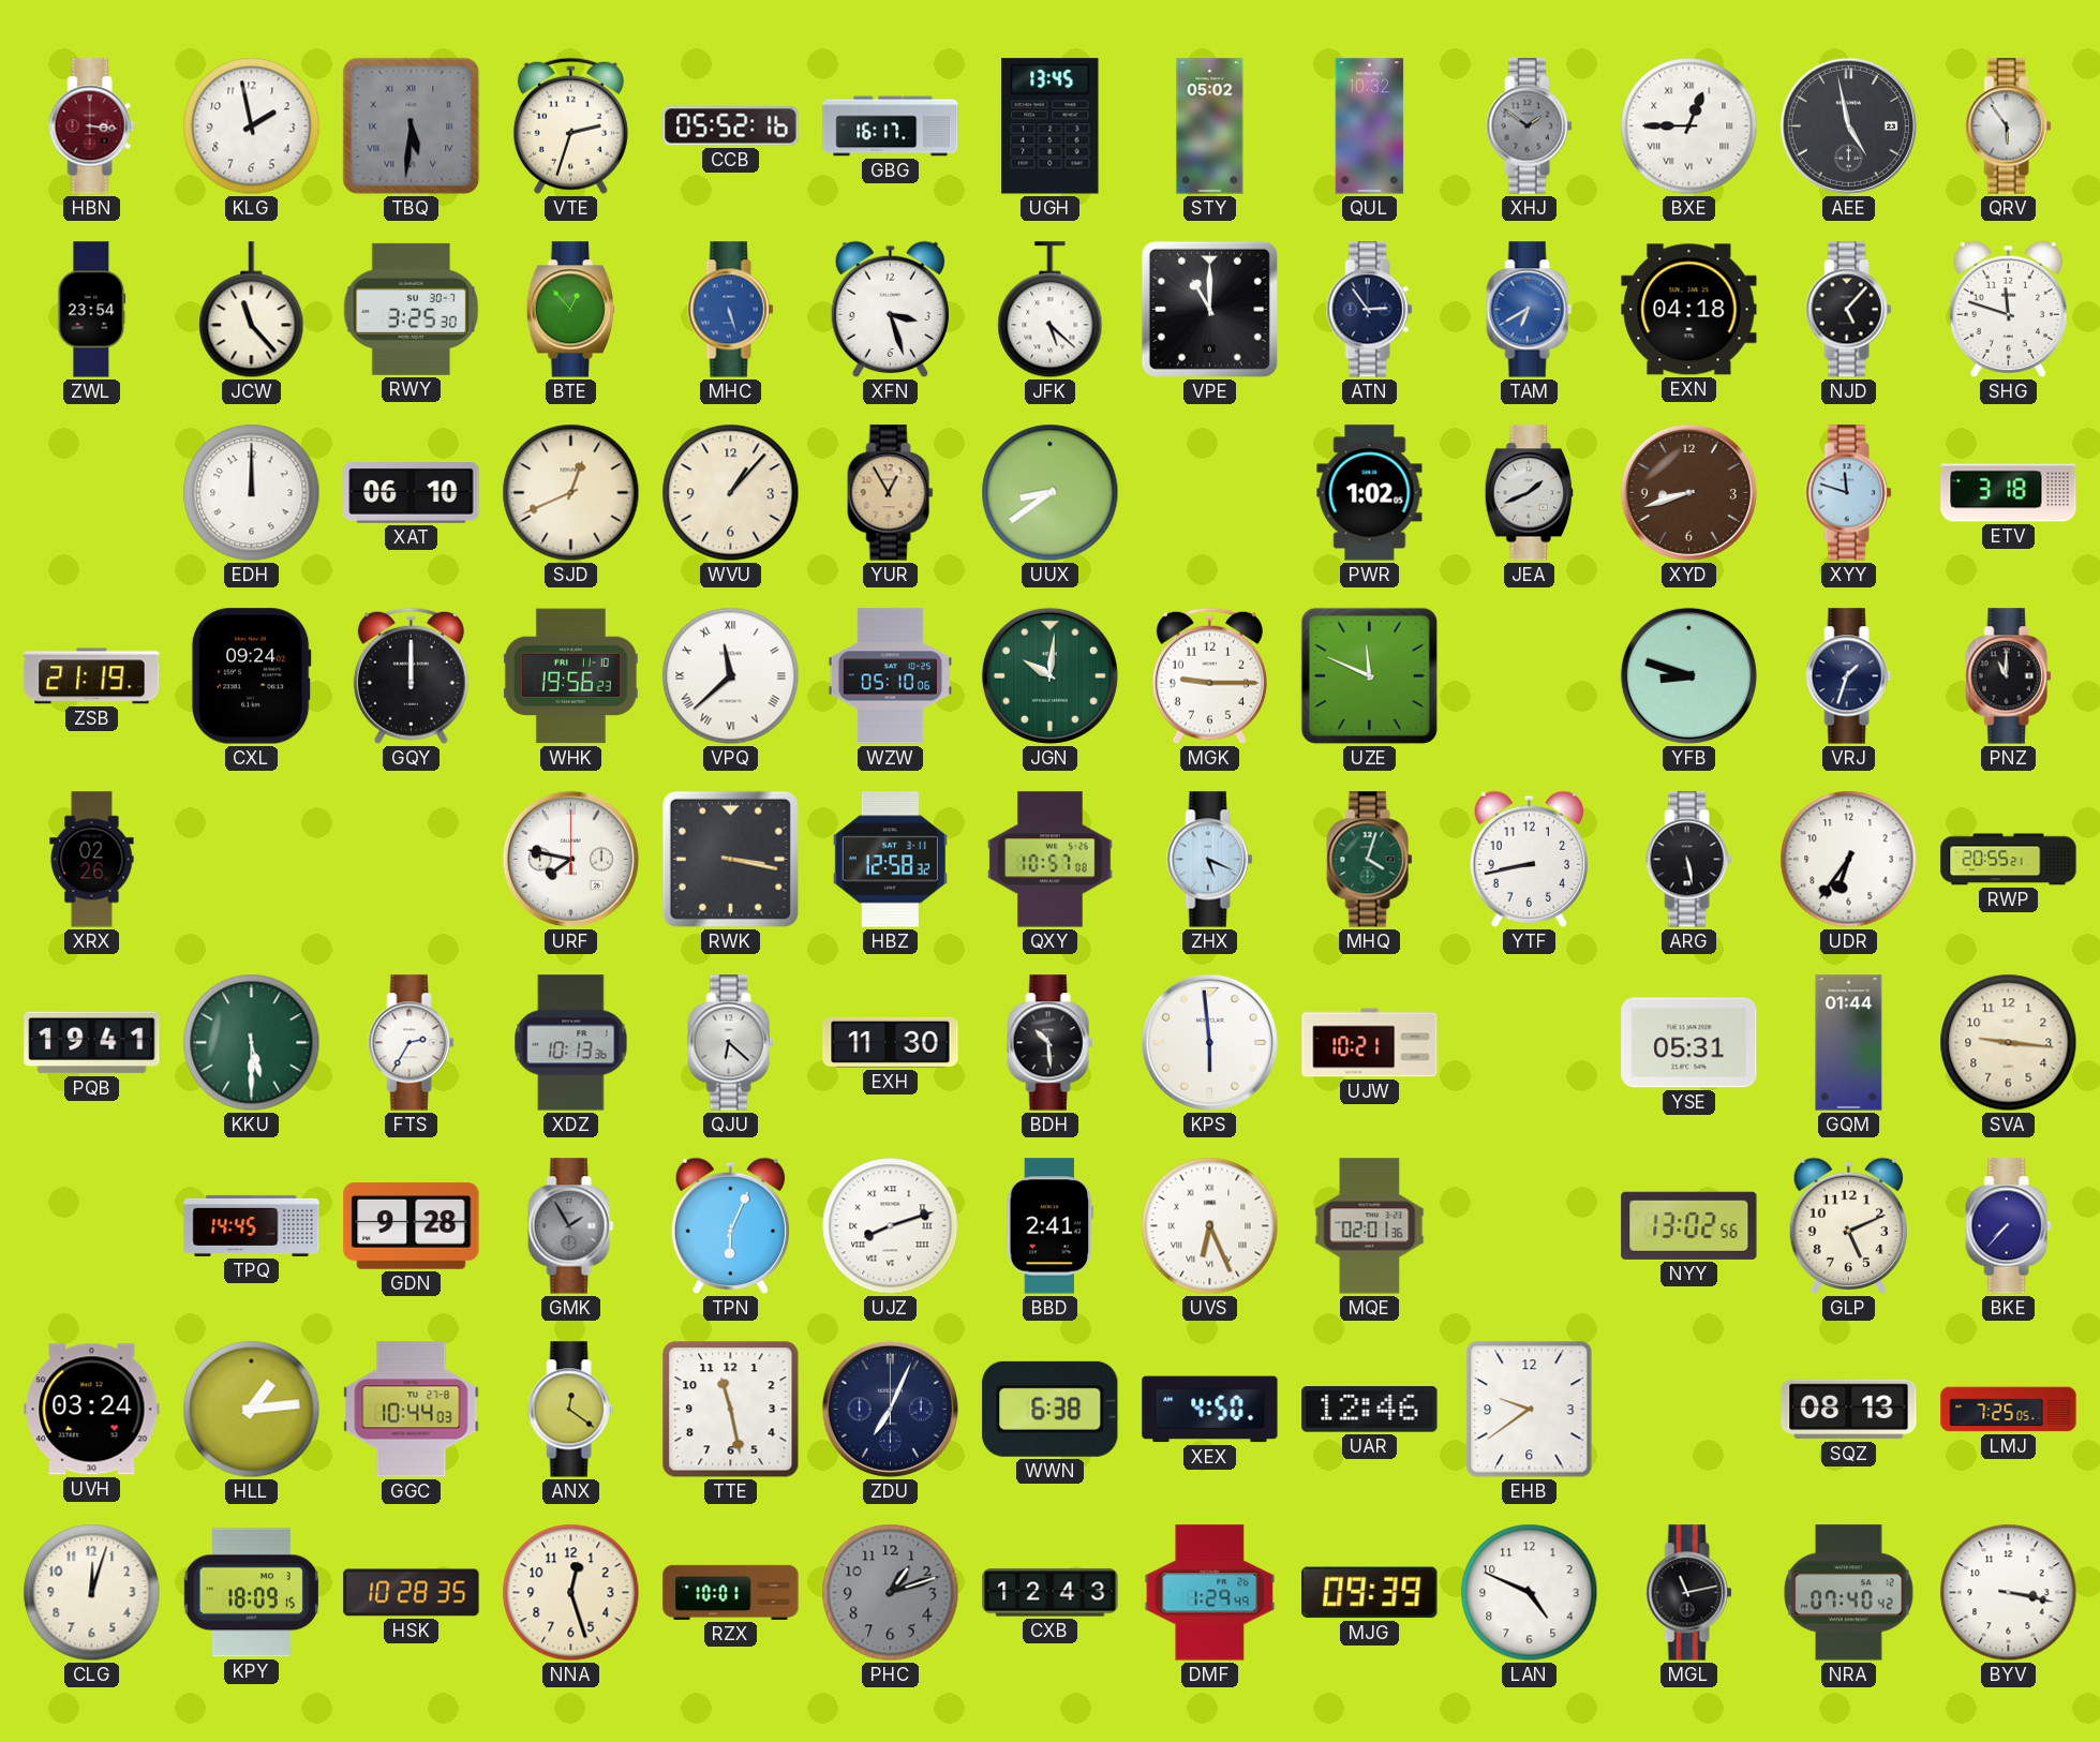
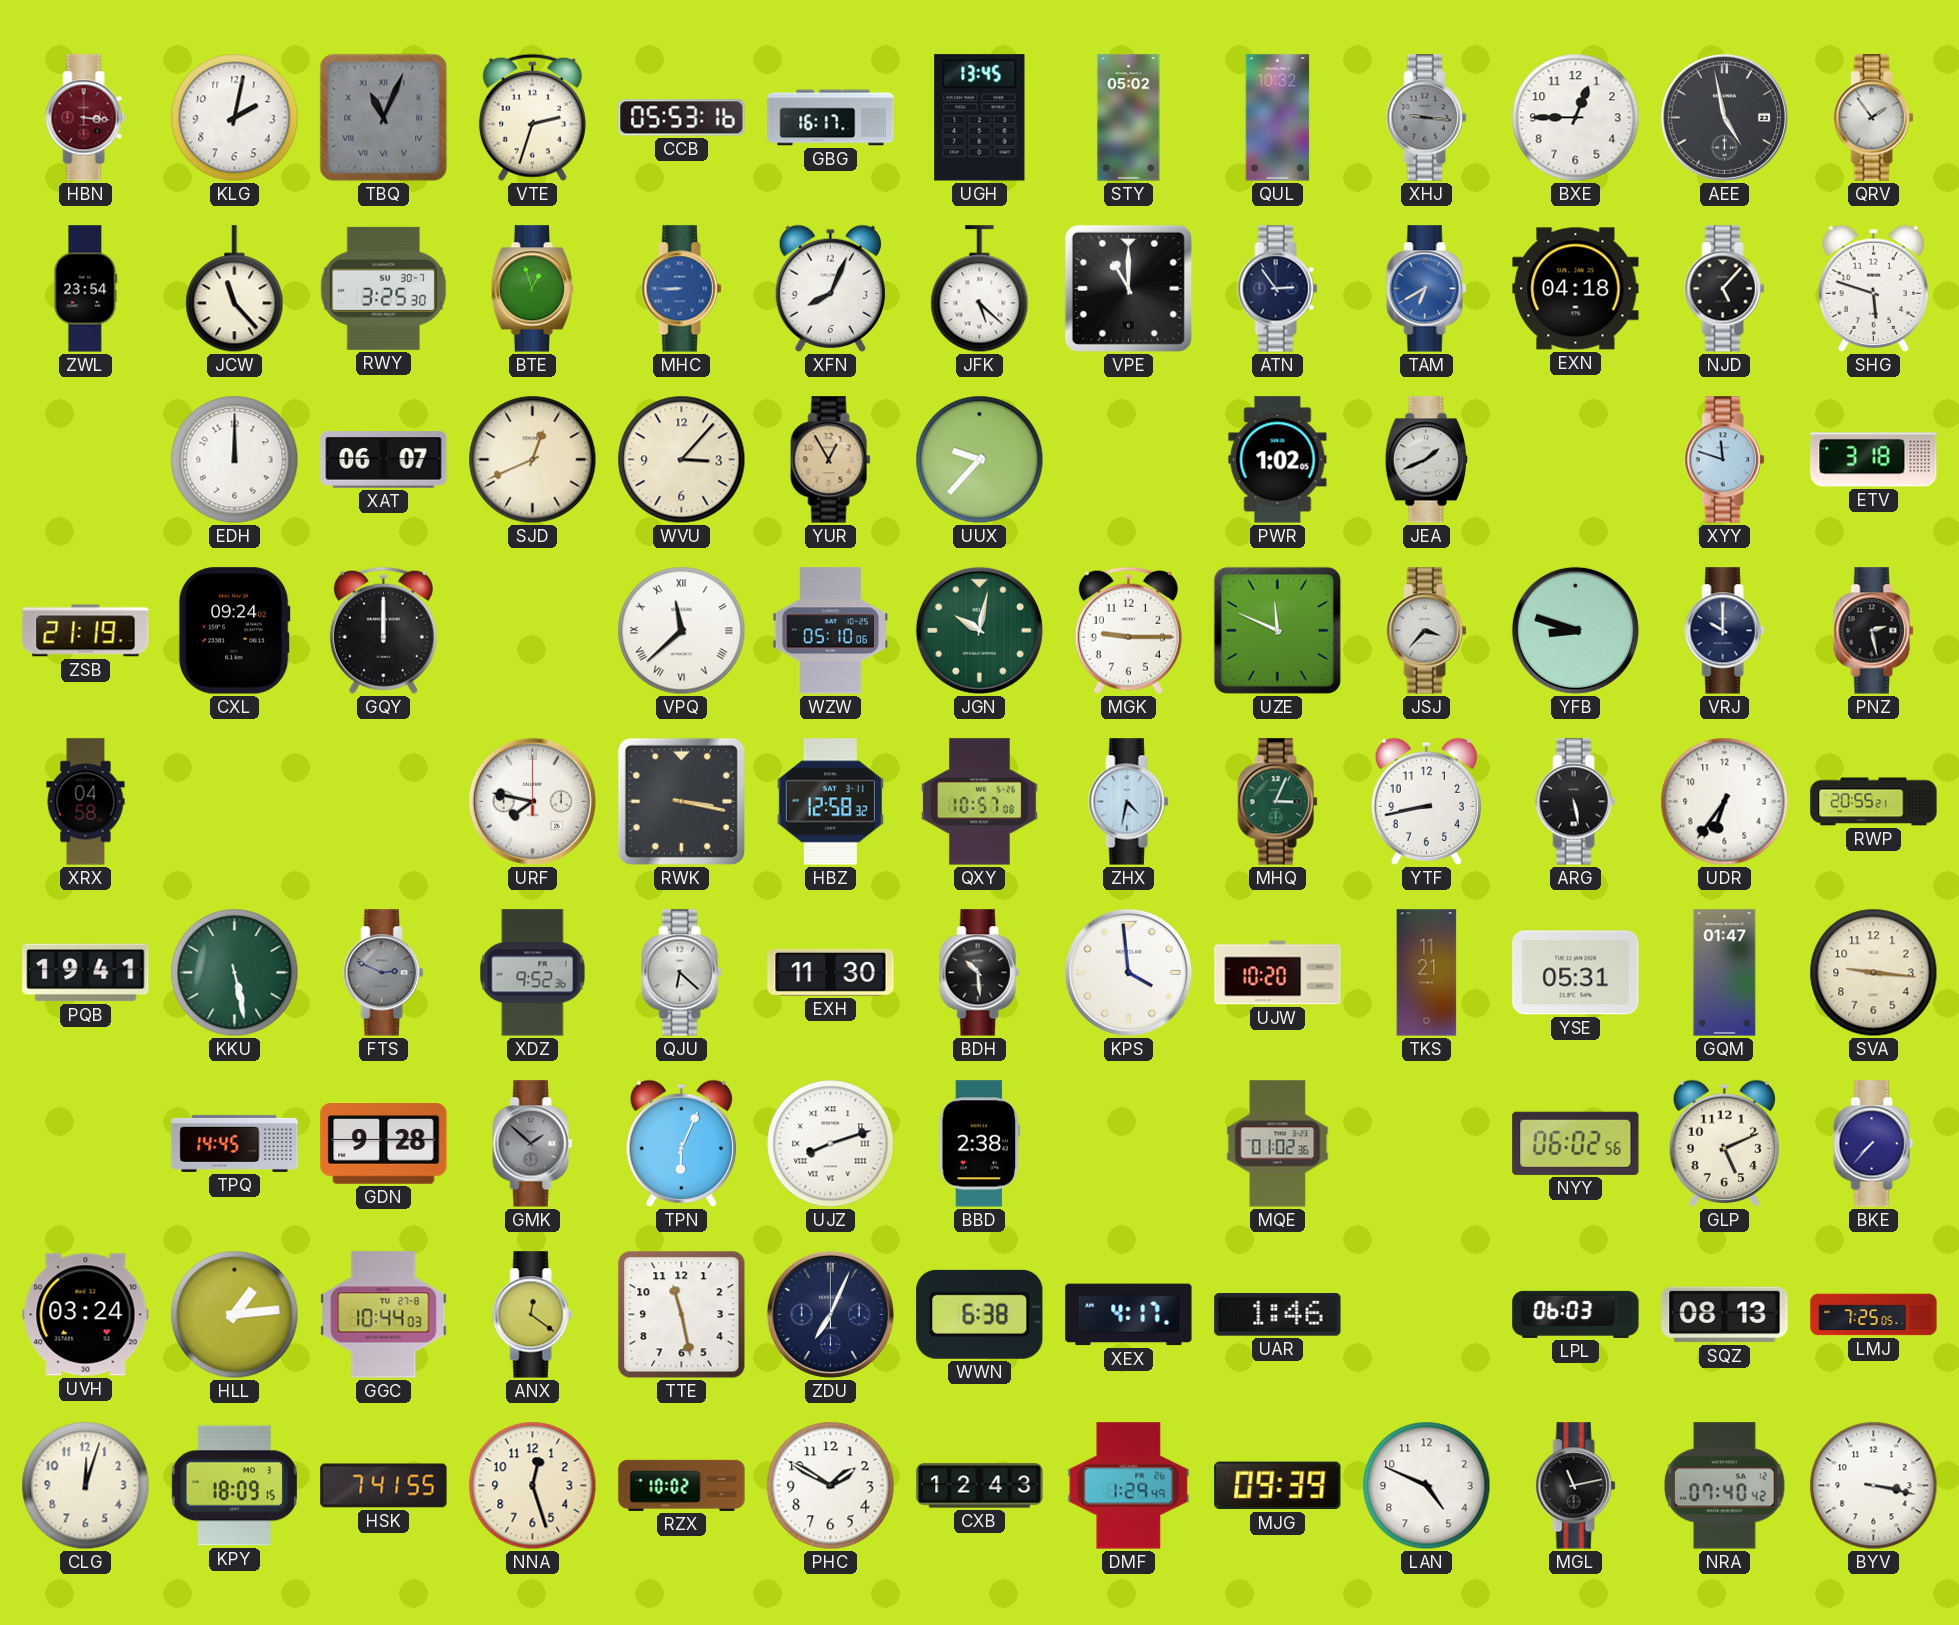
KLG: 1:58 -> 2:02 (235, 118)
TBQ: 5:31 -> 11:04 (384, 118)
CCB: 05:52 -> 05:53 (682, 118)
XHJ: 1:51 -> 9:16 (1427, 118)
BXE numerals: Roman -> Arabic (1576, 118)
QRV: 5:54 -> 1:54 (1874, 118)
BTE: 12:53 -> 12:57 (532, 289)
MHC: 5:27 -> 8:45 (682, 289)
XFN: 3:27 -> 8:04 (830, 289)
SHG: 11:48 -> 5:48 (1873, 289)
XAT: 06:10 -> 06:07 (384, 460)
WVU: 1:07 -> 3:07 (682, 460)
UUX: 8:39 -> 9:37 (980, 460)
XYD: 8:42 -> none (1688, 492)
WHK: 19:56 -> none (570, 676)
JGN: 10:01 -> 10:02 (979, 630)
JSJ: none -> 3:37 (1427, 631)
VRJ: 1:33 -> 10:00 (1725, 631)
PNZ: 11:00 -> 2:28 (1874, 631)
XRX: 02:26 -> 04:58 (86, 802)
ZHX: 5:19 -> 4:32 (1129, 802)
MHQ: 4:03 -> 3:04 (1278, 802)
KKU: 5:30 -> 5:28 (235, 973)
FTS: 2:35 -> 2:49 (384, 973)
FTS dial: white -> grey (384, 973)
XDZ: 10:13 -> 9:52 (533, 973)
KPS: 5:59 -> 3:59 (1128, 972)
UJW: 10:21 -> 10:20 (1278, 973)
TKS: none -> 11:21 (1427, 973)
GQM: 01:44 -> 01:47 (1725, 973)
GMK: 1:55 -> 1:52 (533, 1144)
BBD: 2:41 -> 2:38 (980, 1144)
UVS: 6:26 -> none (1210, 1226)
MQE: 02:01 -> 01:02 (1278, 1144)
NYY: 13:02 -> 06:02 (1576, 1143)
XEX: 4:50 -> 4:17 (1129, 1315)
UAR: 12:46 -> 1:46 (1278, 1315)
EHB: 9:39 -> none (1530, 1410)
LPL: none -> 06:03 (1576, 1314)
HSK: 10:28 -> 7:41 (384, 1486)
RZX: 10:01 -> 10:02 (682, 1485)
PHC: 1:12 -> 1:50 (831, 1486)
PHC dial: grey -> white (831, 1486)
